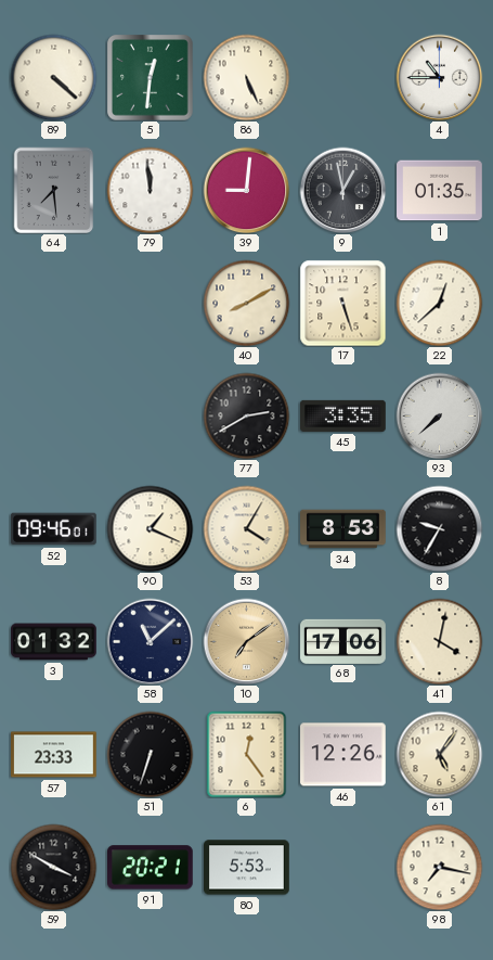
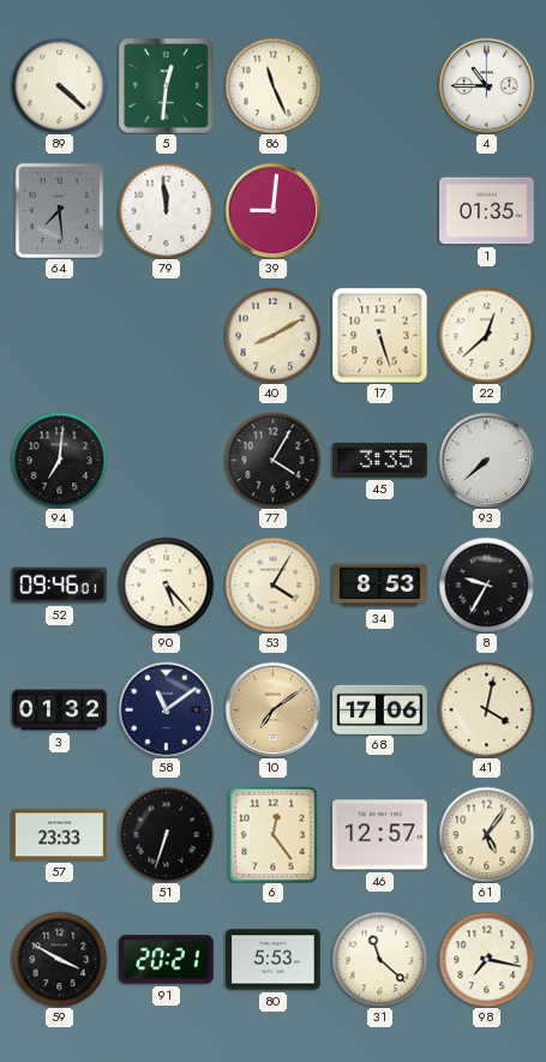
86: 5:26 -> 11:26 (272, 85)
9: 12:58 -> none (342, 190)
94: none -> 7:01 (59, 460)
77: 2:40 -> 4:05 (272, 460)
90: 1:19 -> 5:23 (166, 584)
58: 11:08 -> 11:09 (166, 709)
46: 12:26 -> 12:57 (380, 835)
31: none -> 11:22 (379, 959)
